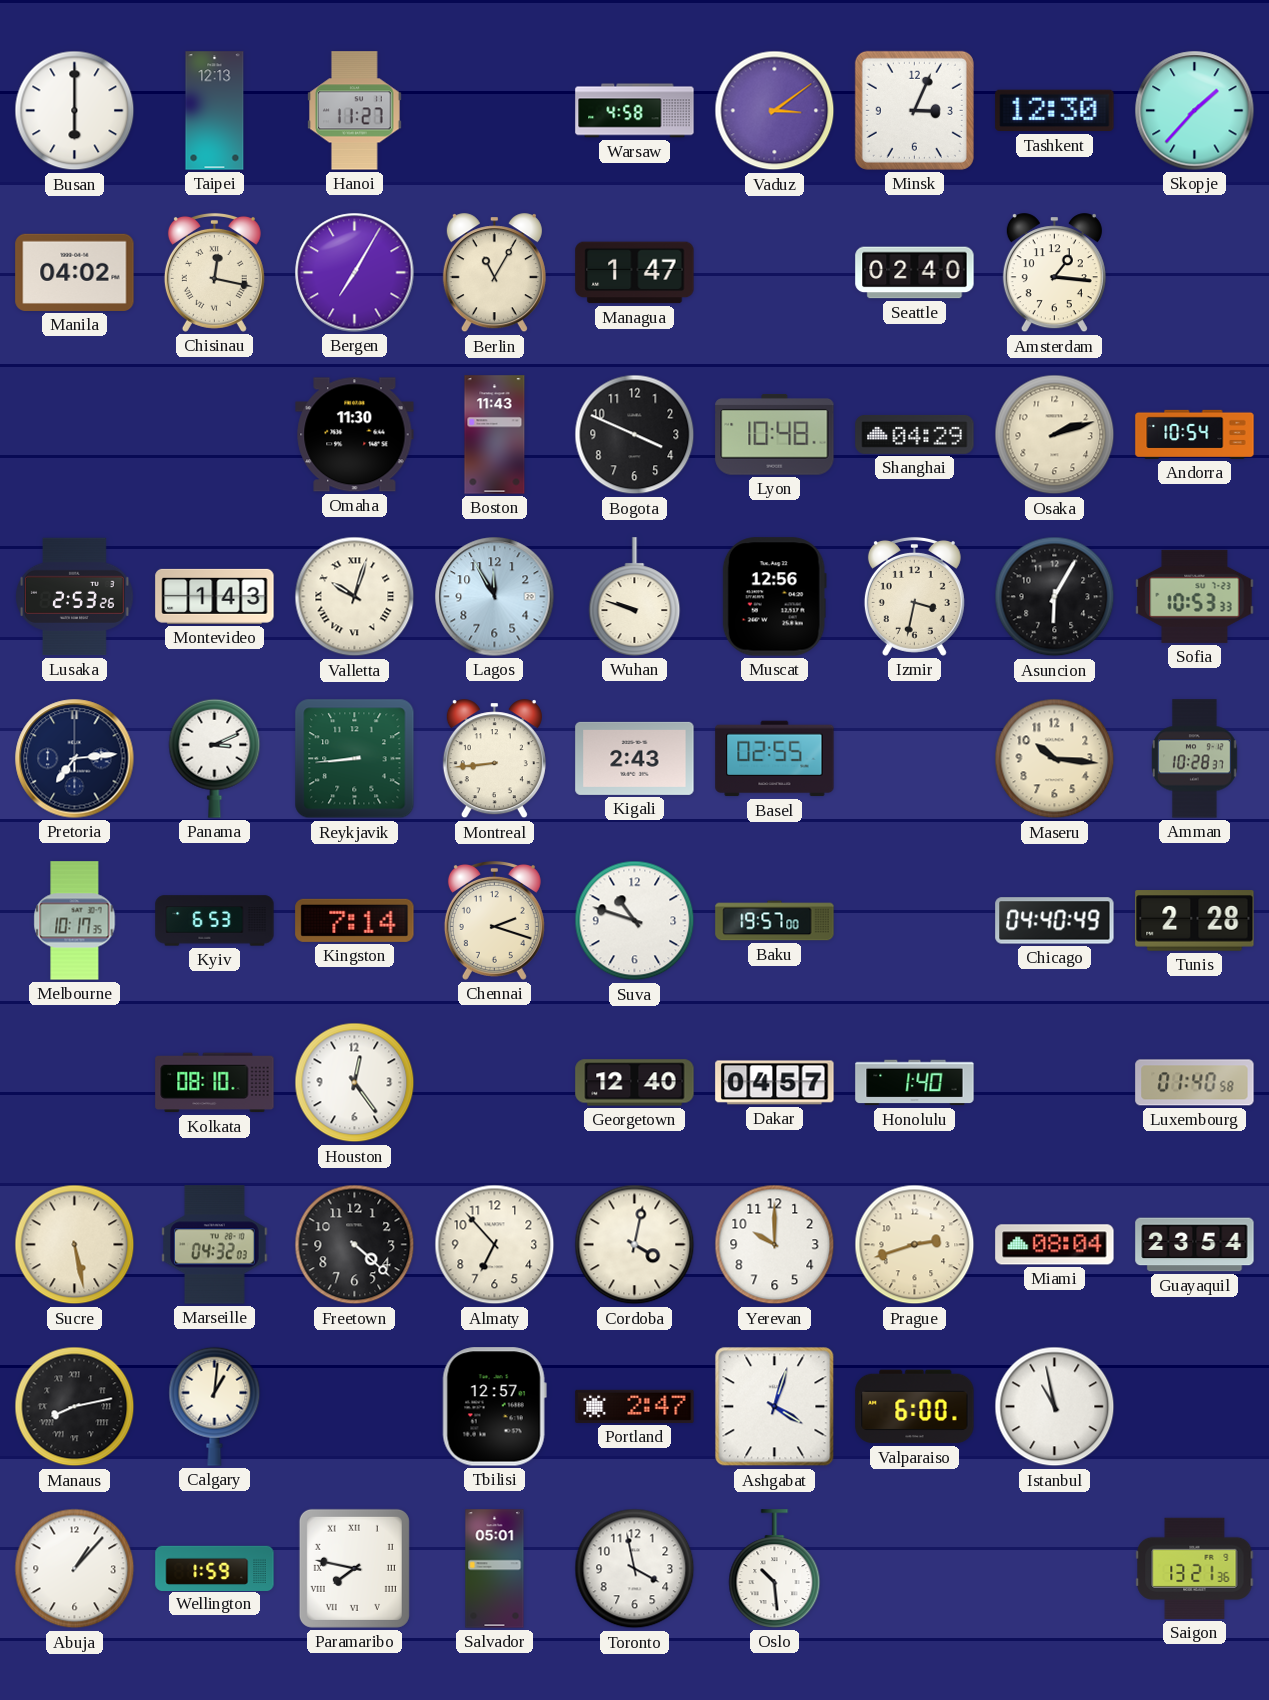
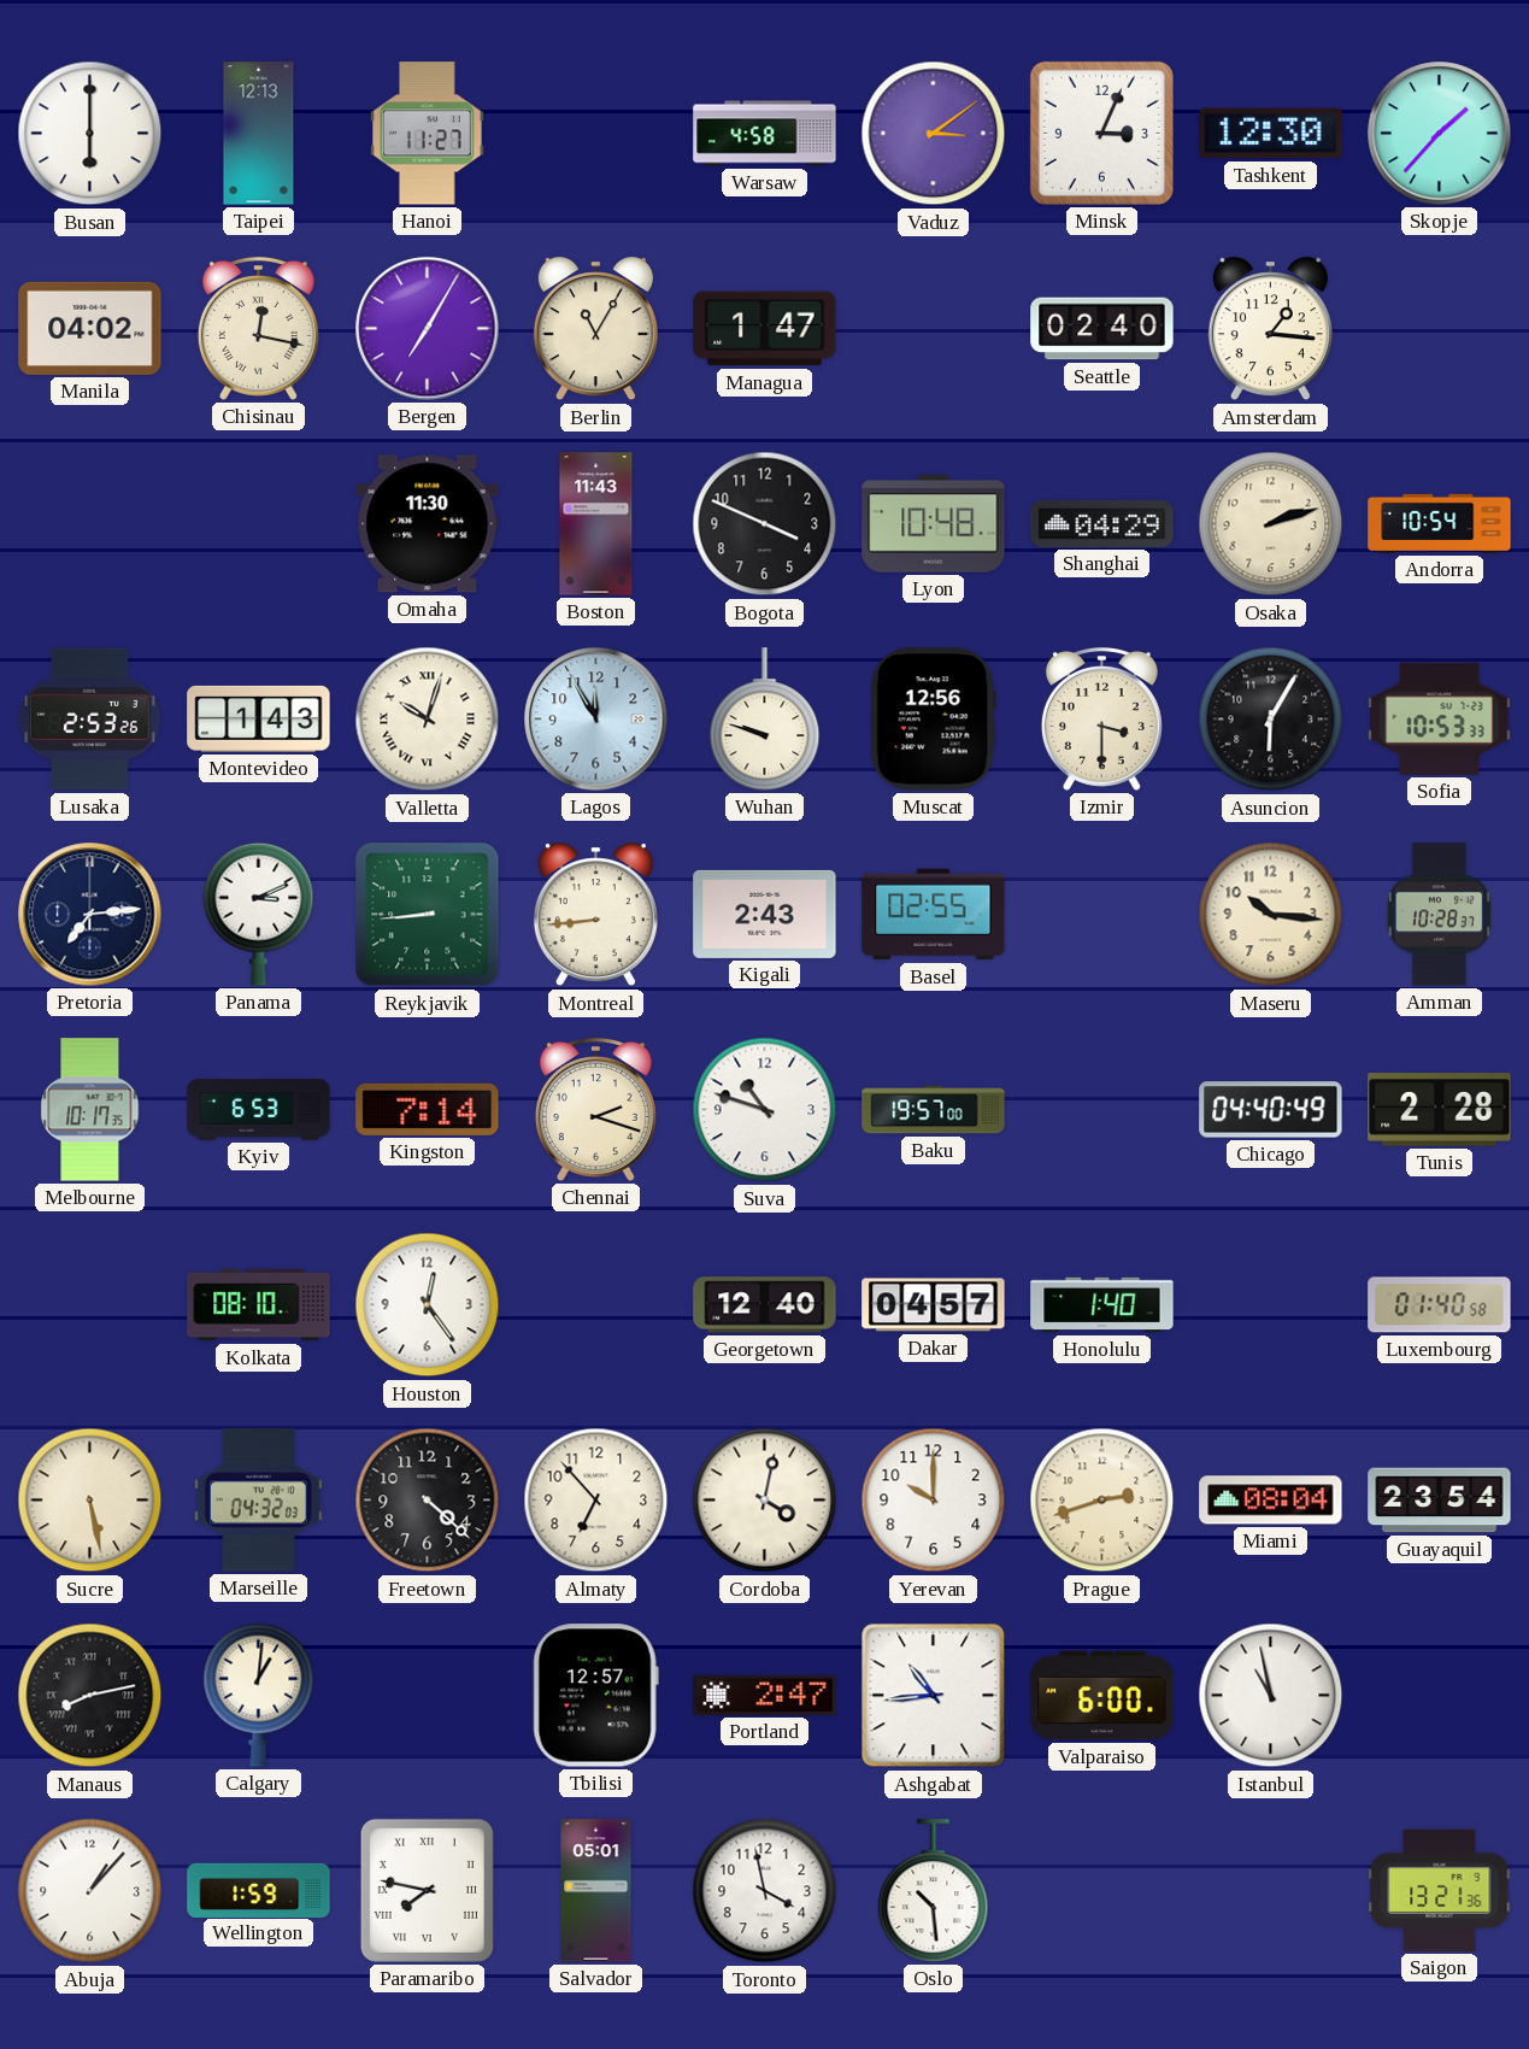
Izmir: 3:32 -> 3:30 (1101, 718)
Ashgabat: 4:03 -> 10:44 (934, 1696)
